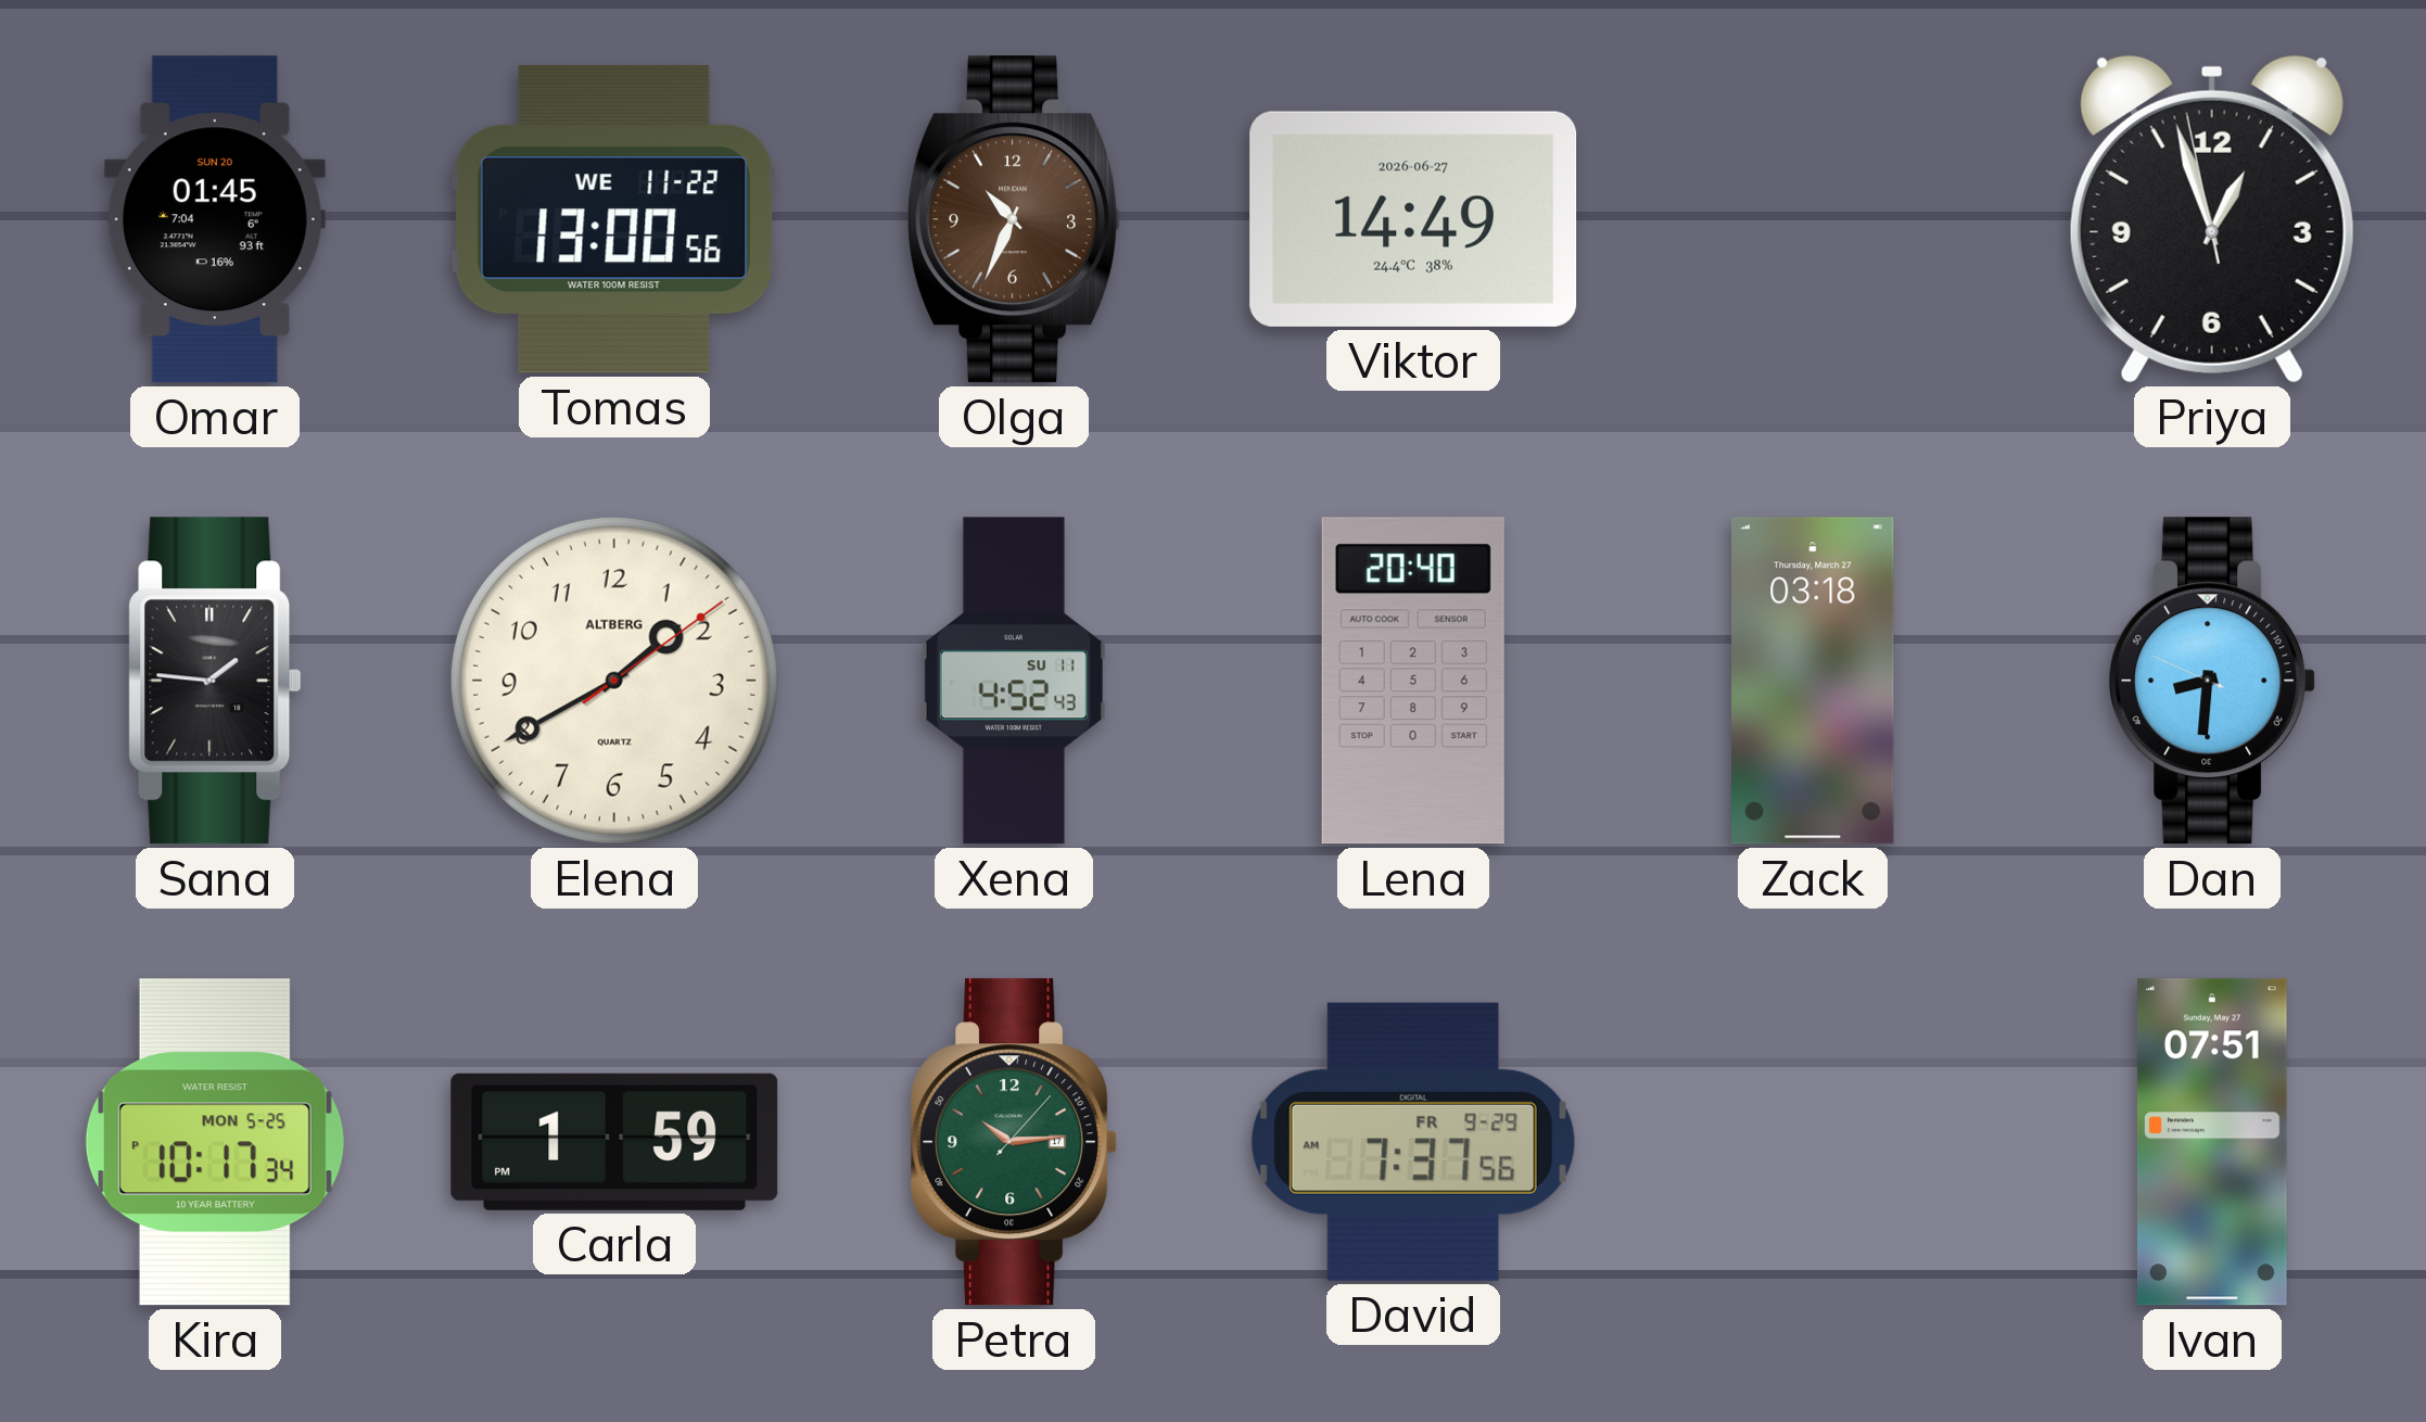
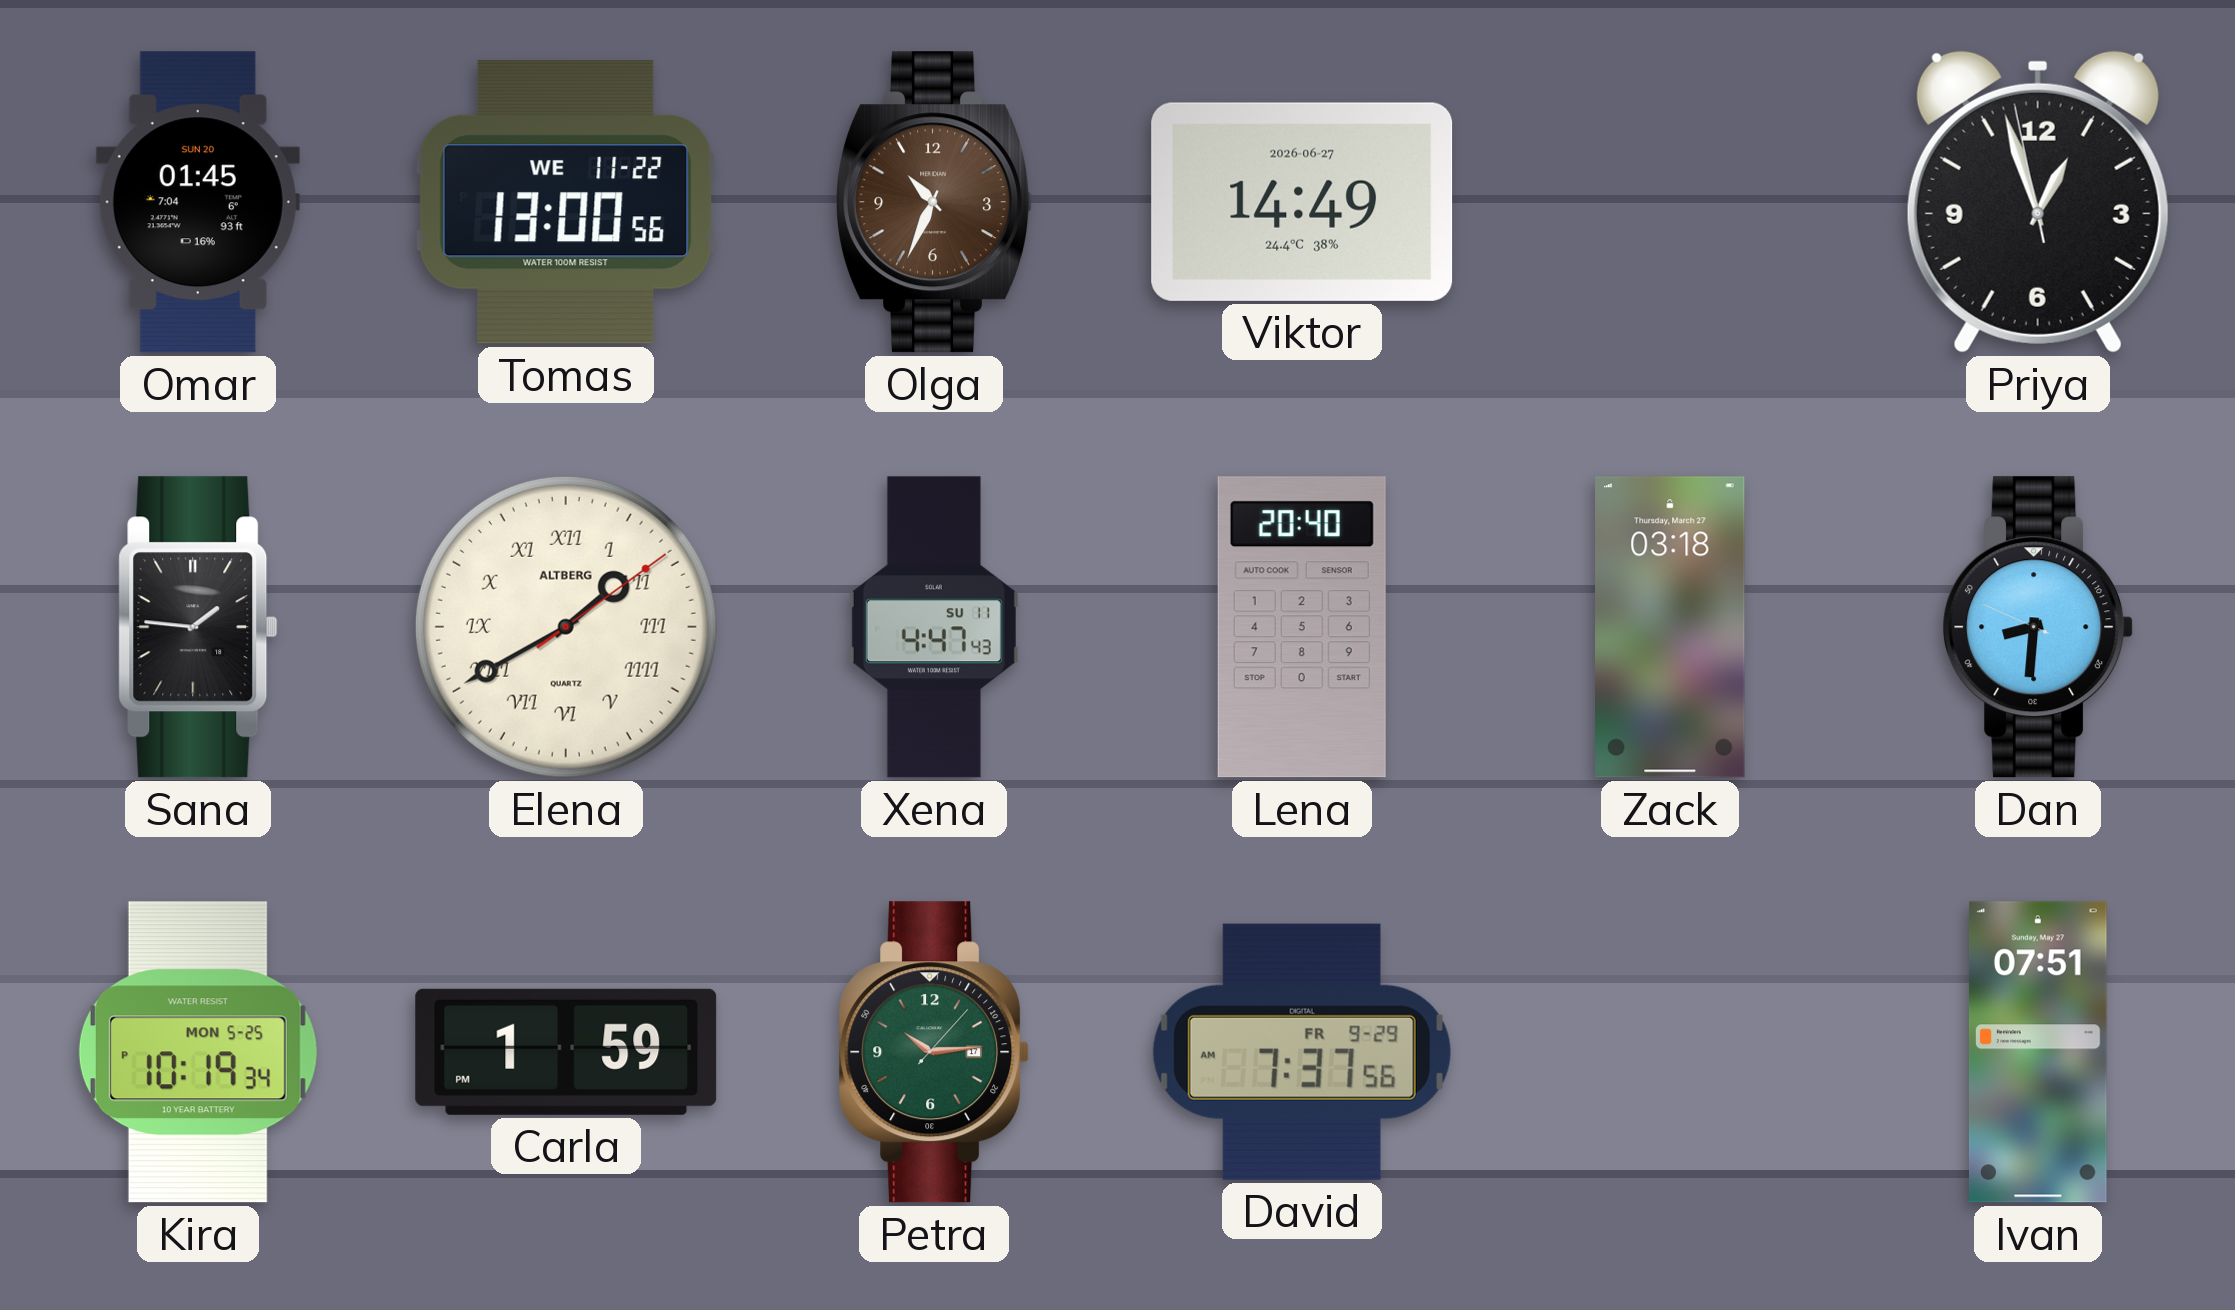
Elena numerals: Arabic -> Roman (566, 627)
Xena: 4:52 -> 4:47 (934, 627)
Kira: 10:17 -> 10:19 (198, 1052)
